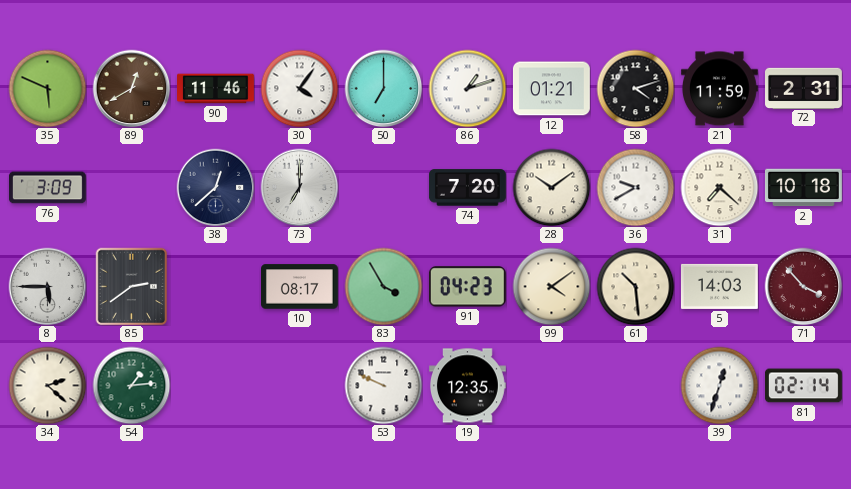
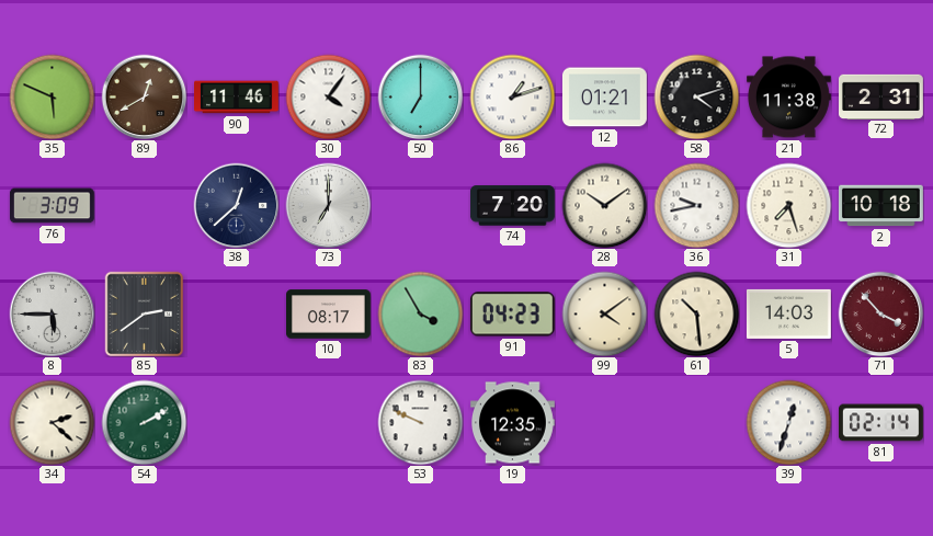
21: 11:59 -> 11:38 (788, 98)
36: 9:40 -> 9:43 (696, 205)
31: 7:22 -> 7:27 (788, 205)
54: 1:14 -> 2:10 (144, 422)
